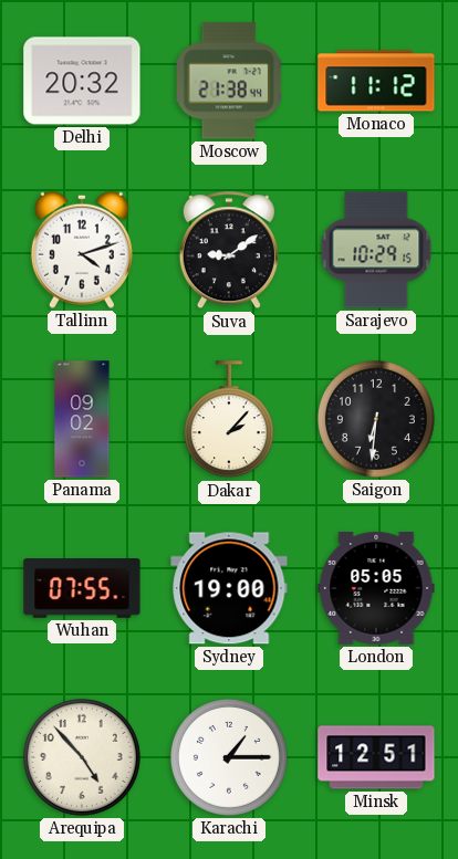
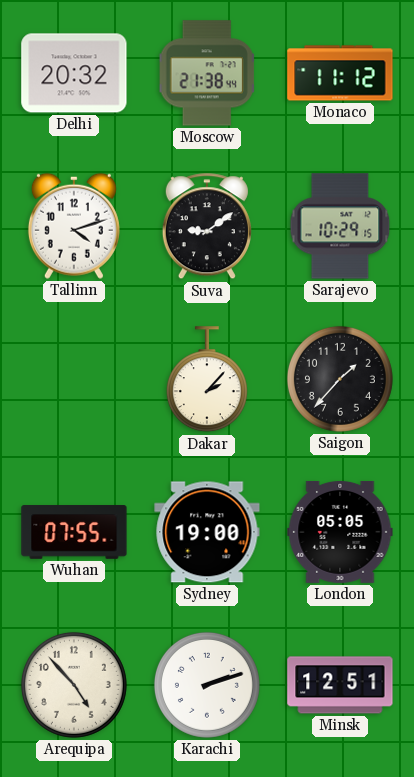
Panama: 09:02 -> none (82, 419)
Saigon: 6:31 -> 1:37 (340, 379)
Karachi: 1:15 -> 2:12 (207, 685)
